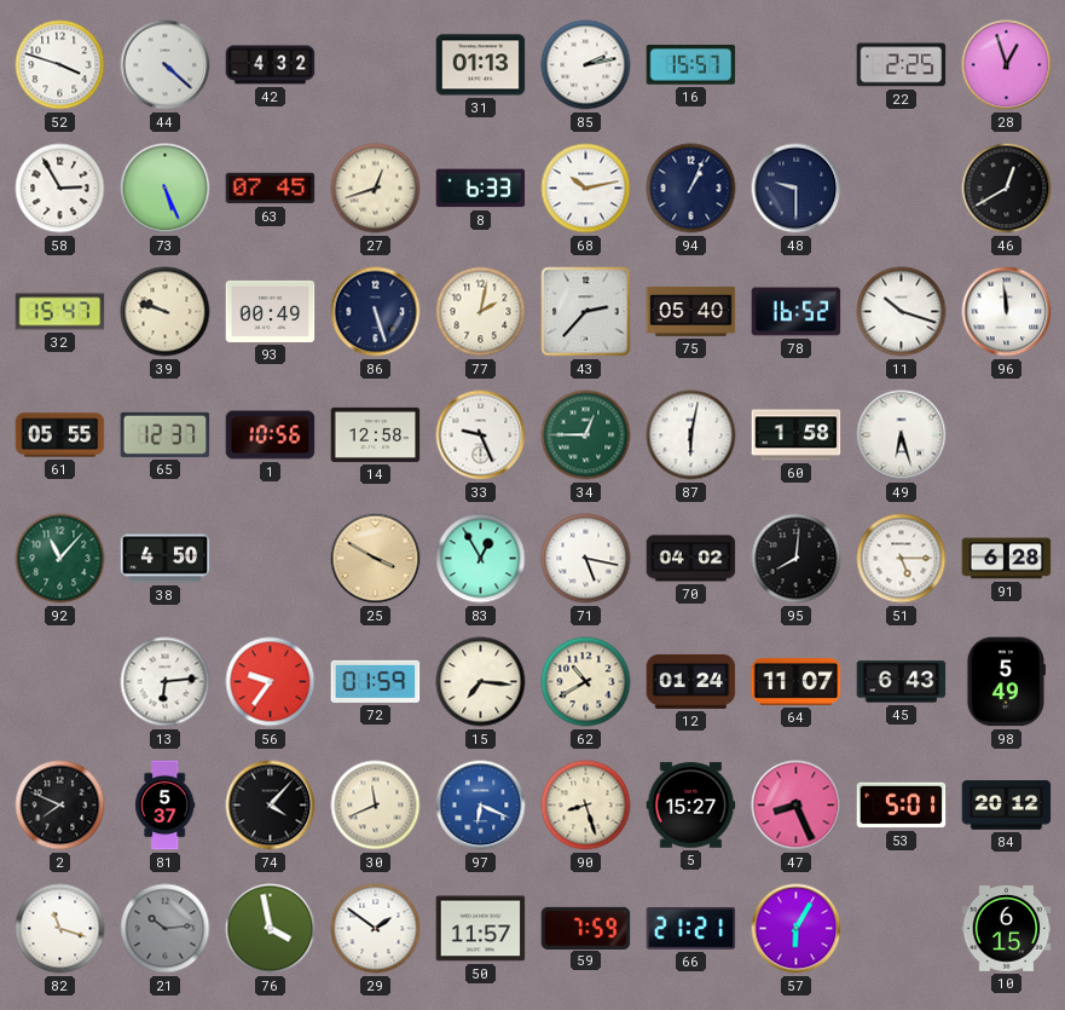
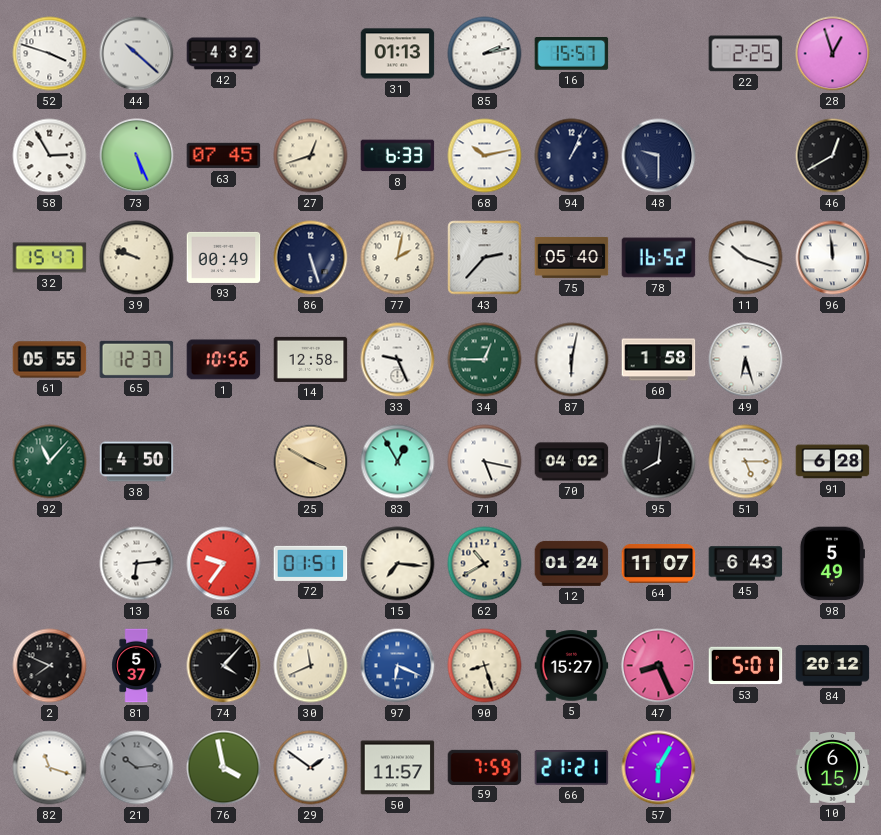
44: 4:22 -> 10:22 (137, 54)
72: 01:59 -> 01:51 (311, 563)
